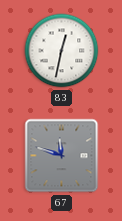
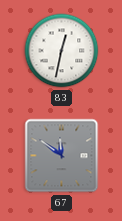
67: 11:48 -> 11:51 (62, 156)
